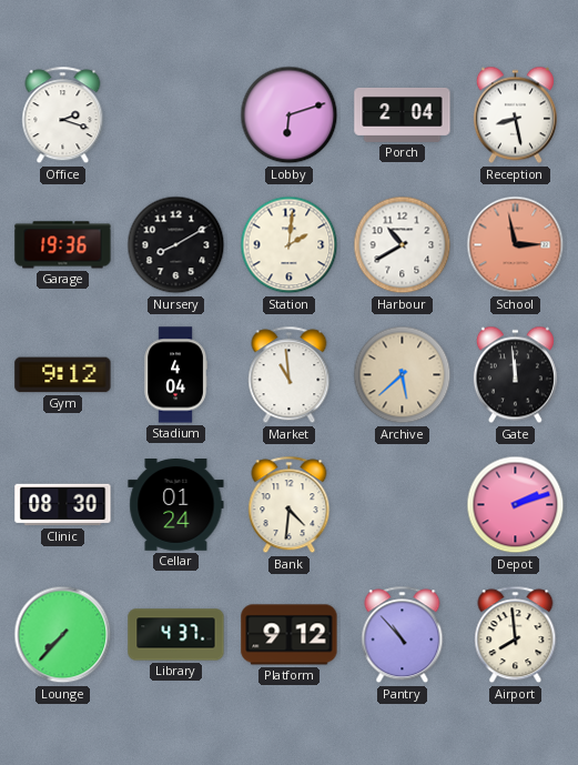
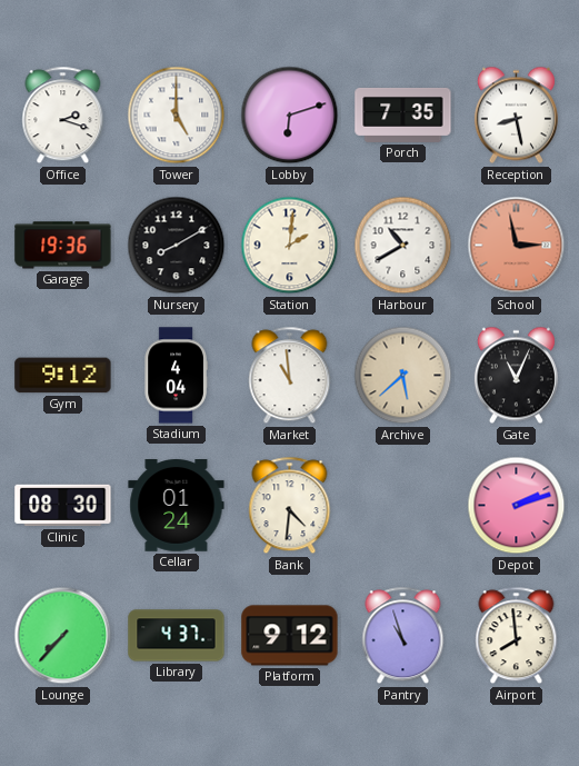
Tower: none -> 5:00 (177, 116)
Porch: 2:04 -> 7:35 (403, 115)
Gate: 11:59 -> 11:04 (516, 376)
Pantry: 10:53 -> 10:57 (403, 636)
